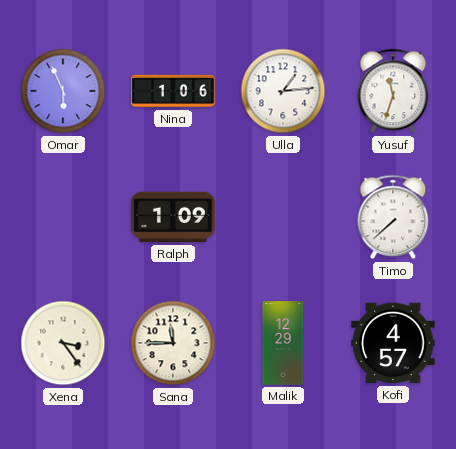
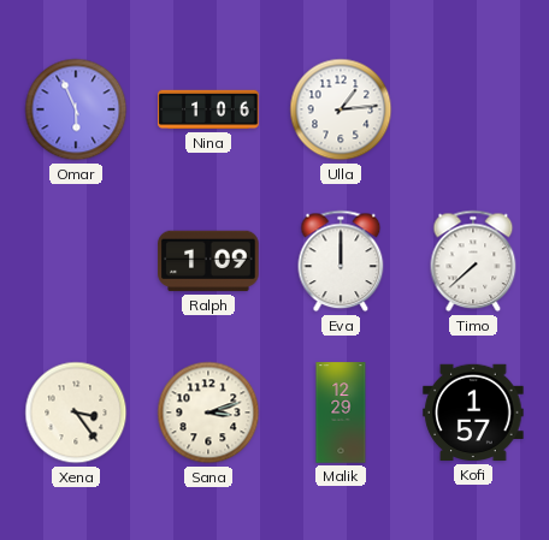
Yusuf: 11:33 -> none (393, 91)
Eva: none -> 12:00 (341, 261)
Sana: 11:45 -> 3:12 (208, 413)
Kofi: 4:57 -> 1:57 (473, 413)
